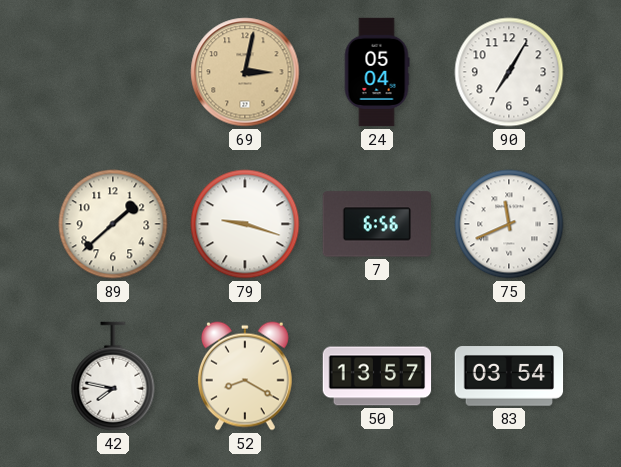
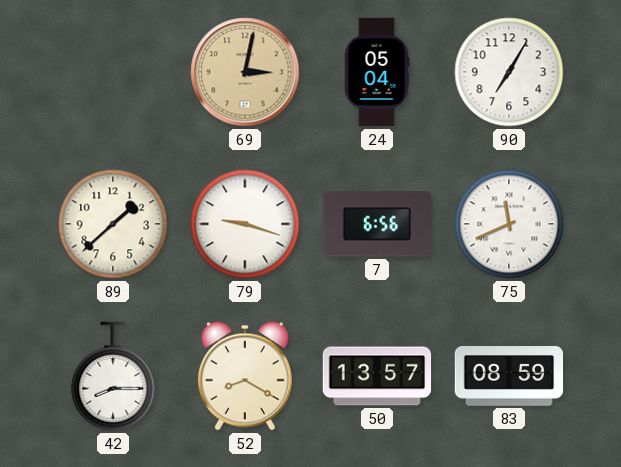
42: 7:47 -> 8:15 (113, 376)
83: 03:54 -> 08:59 (509, 376)
